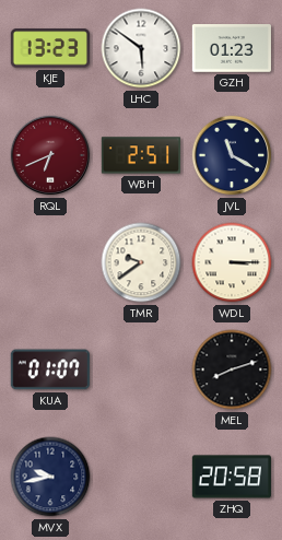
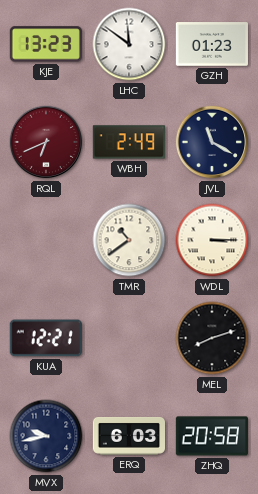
LHC: 5:51 -> 11:51 (129, 44)
WBH: 2:51 -> 2:49 (128, 142)
TMR: 9:39 -> 10:39 (129, 240)
KUA: 01:07 -> 12:21 (46, 338)
ERQ: none -> 6:03 (128, 436)
